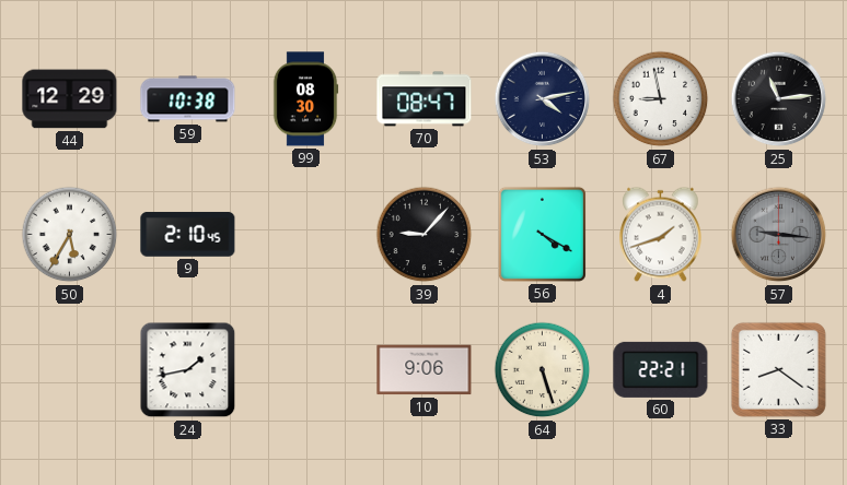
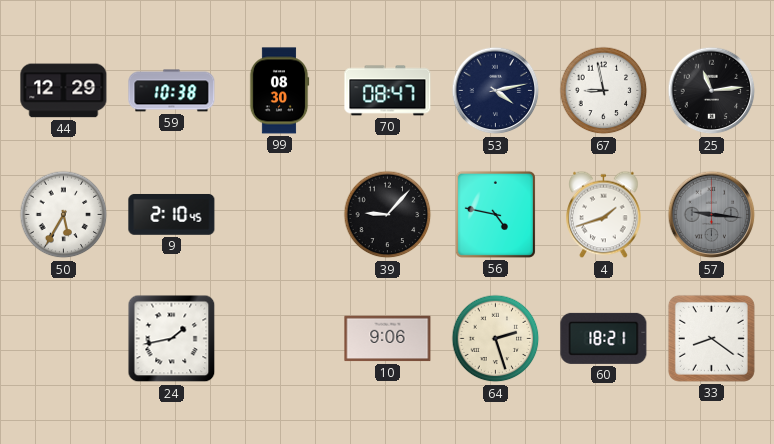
56: 4:20 -> 4:47 (495, 214)
64: 5:27 -> 2:27 (496, 339)
60: 22:21 -> 18:21 (604, 338)
